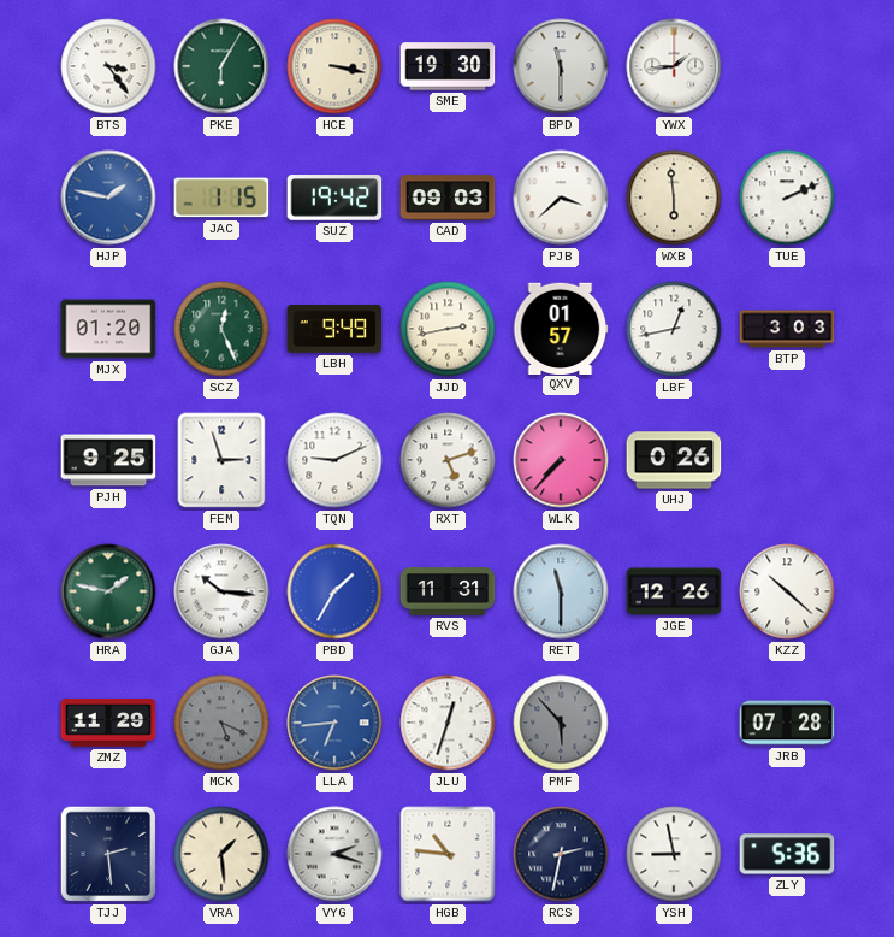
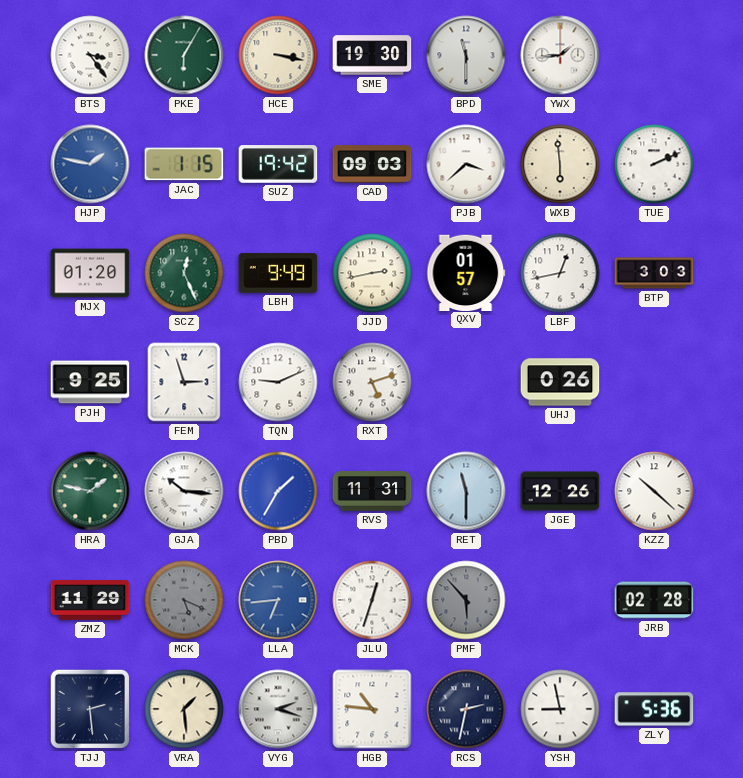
WLK: 7:37 -> none (561, 460)
JRB: 07:28 -> 02:28 (654, 600)
